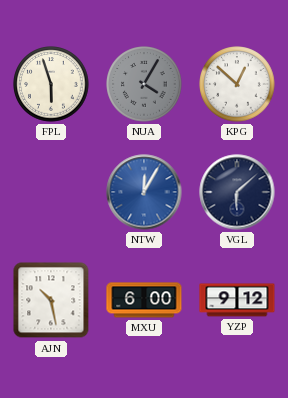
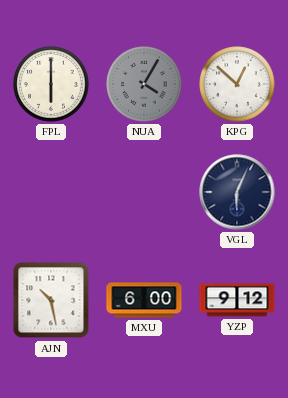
FPL: 5:57 -> 6:00 (51, 84)
NTW: 12:05 -> none (144, 192)
VGL: 6:08 -> 6:04 (237, 192)
